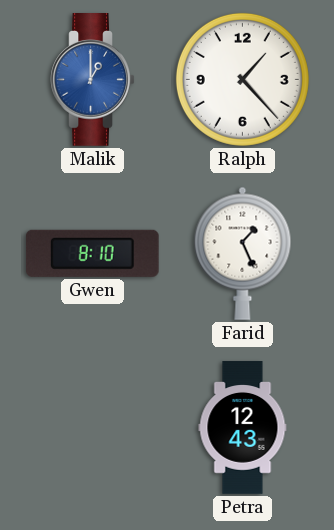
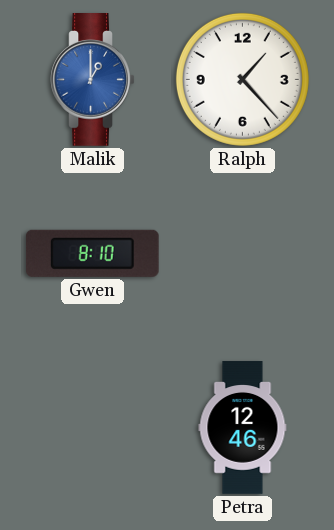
Farid: 1:26 -> none (243, 253)
Petra: 12:43 -> 12:46 (243, 428)
